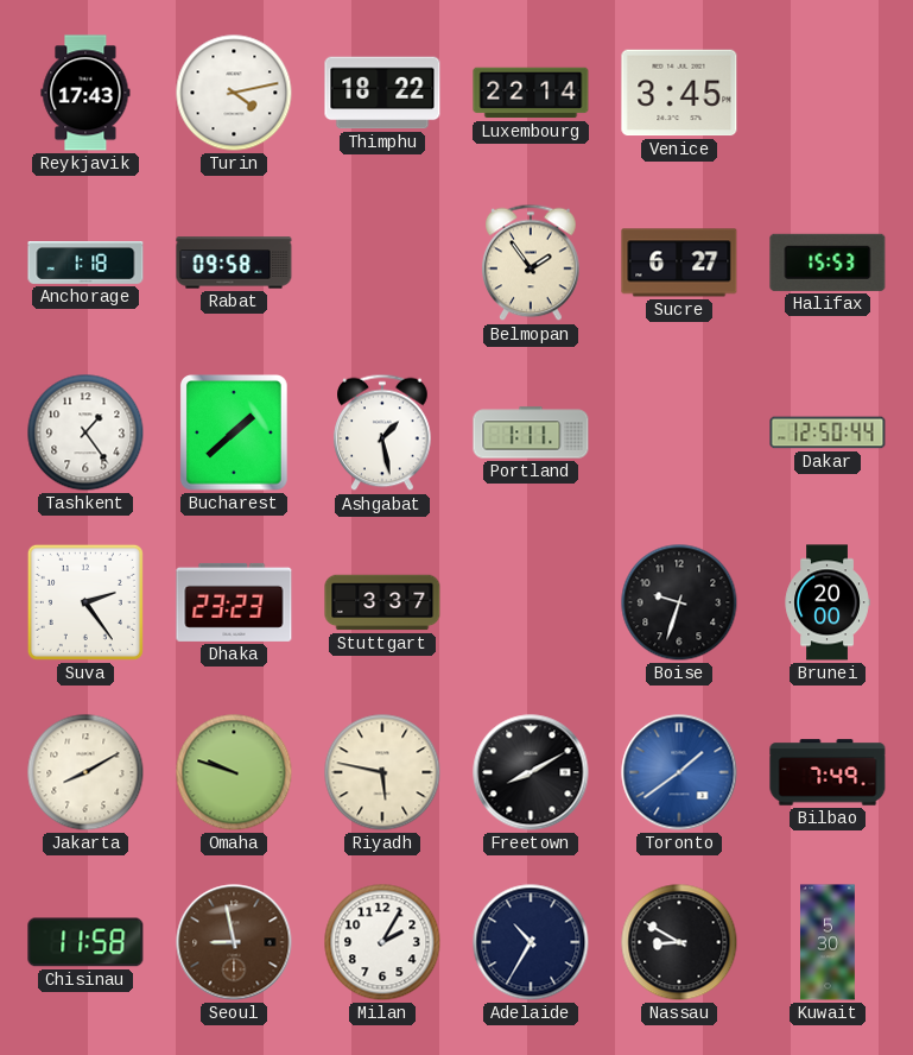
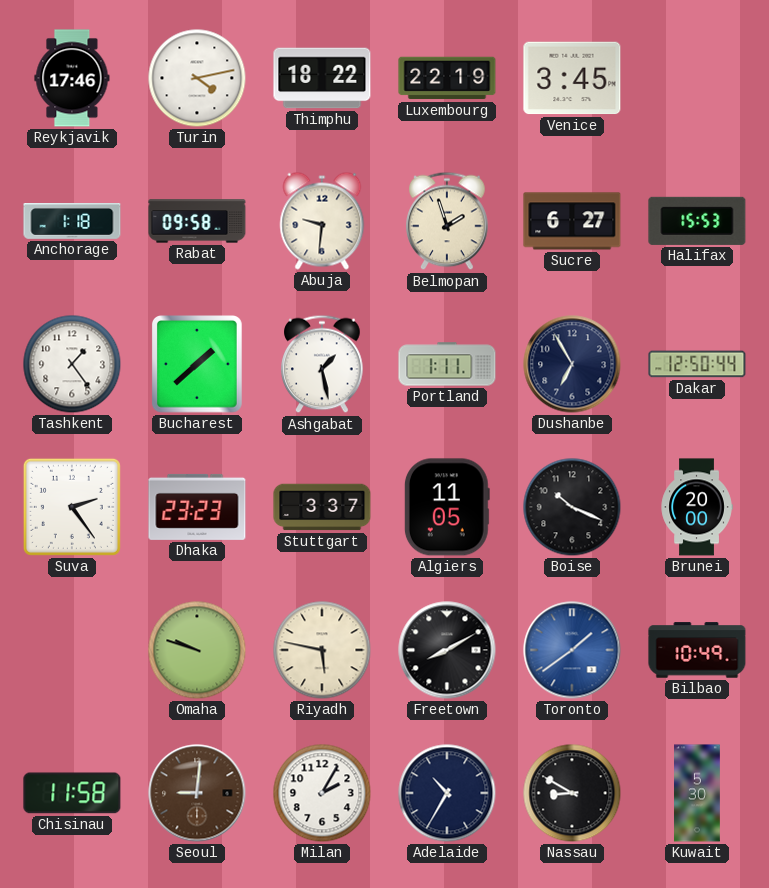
Reykjavik: 17:43 -> 17:46 (72, 78)
Luxembourg: 22:14 -> 22:19 (447, 78)
Abuja: none -> 9:31 (322, 221)
Belmopan: 1:54 -> 1:57 (447, 221)
Dushanbe: none -> 6:55 (572, 364)
Algiers: none -> 11:05 (447, 507)
Boise: 9:33 -> 10:19 (572, 507)
Jakarta: 8:10 -> none (85, 772)
Bilbao: 7:49 -> 10:49 (697, 650)
Seoul: 8:58 -> 9:01 (197, 793)
